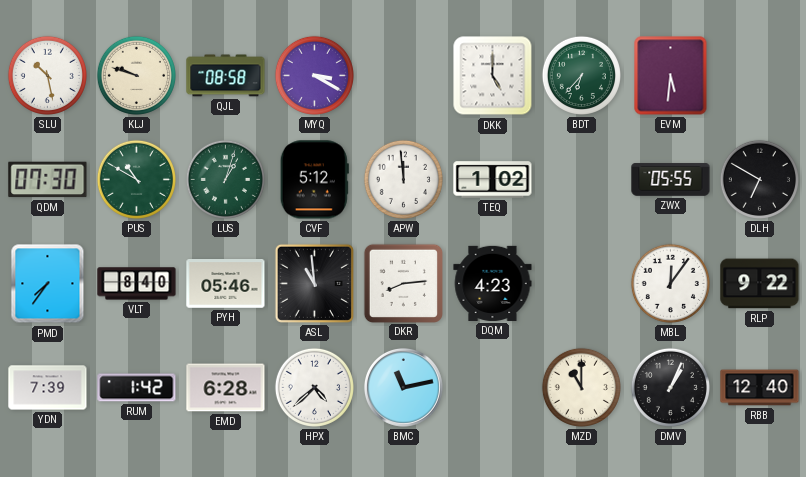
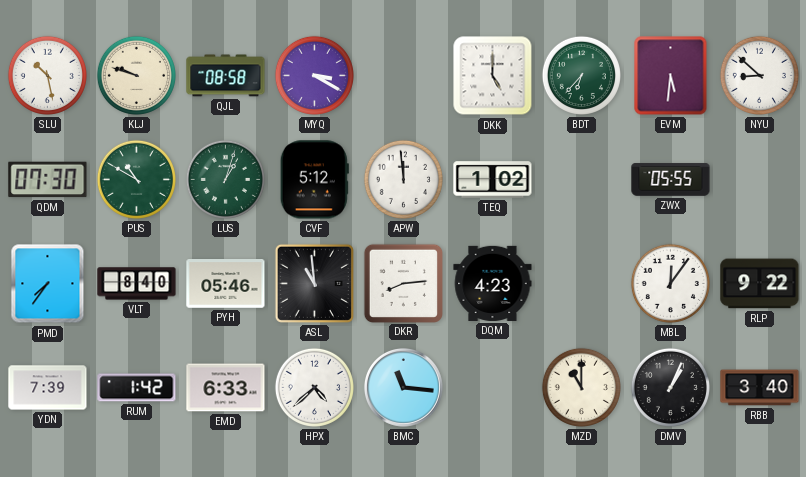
NYU: none -> 8:52 (759, 75)
DLH: 6:50 -> none (759, 179)
EMD: 6:28 -> 6:33 (226, 388)
BMC: 11:13 -> 11:16 (403, 387)
RBB: 12:40 -> 3:40 (760, 388)
